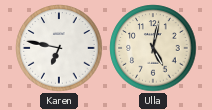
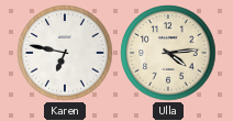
Ulla: 5:02 -> 4:14 (168, 53)
